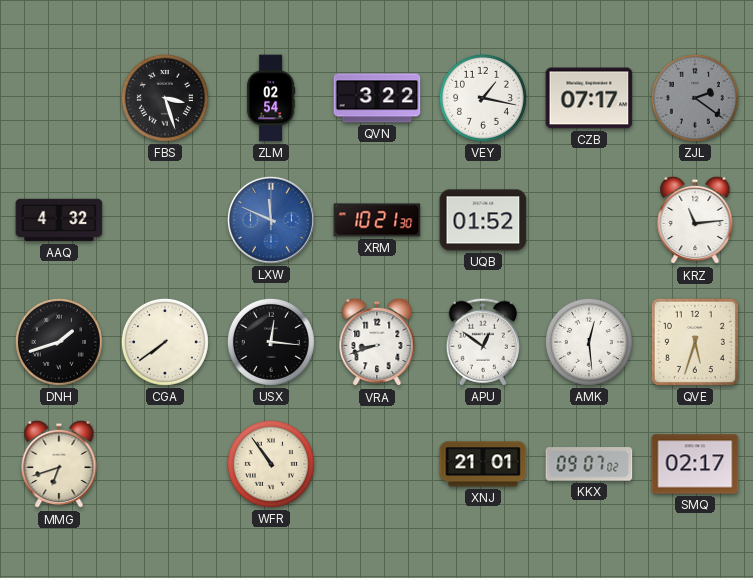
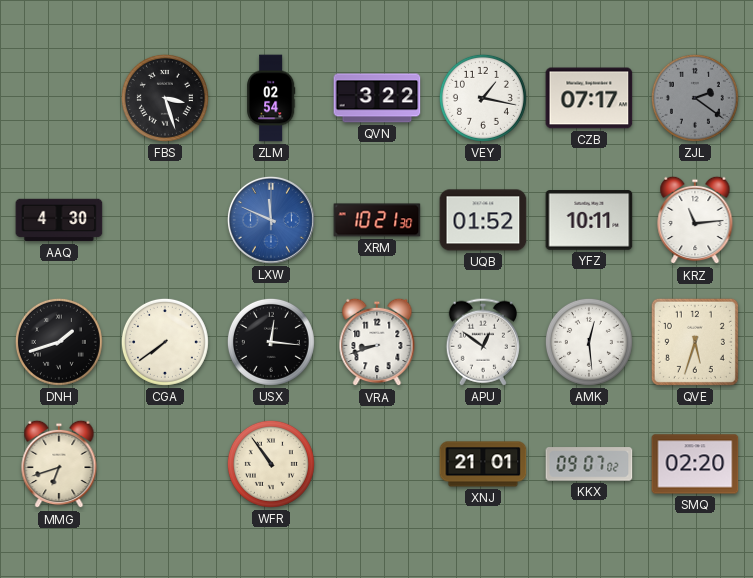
AAQ: 4:32 -> 4:30 (59, 220)
YFZ: none -> 10:11 (589, 220)
SMQ: 02:17 -> 02:20 (695, 464)
